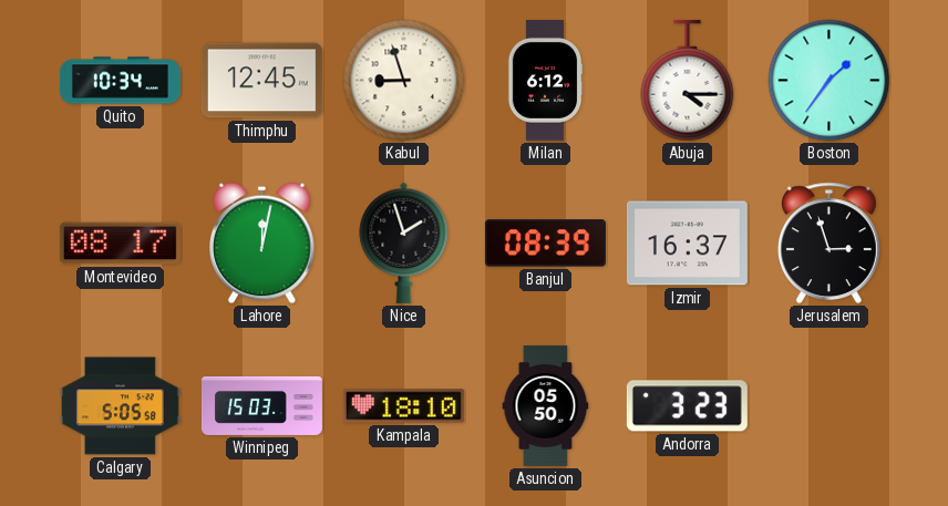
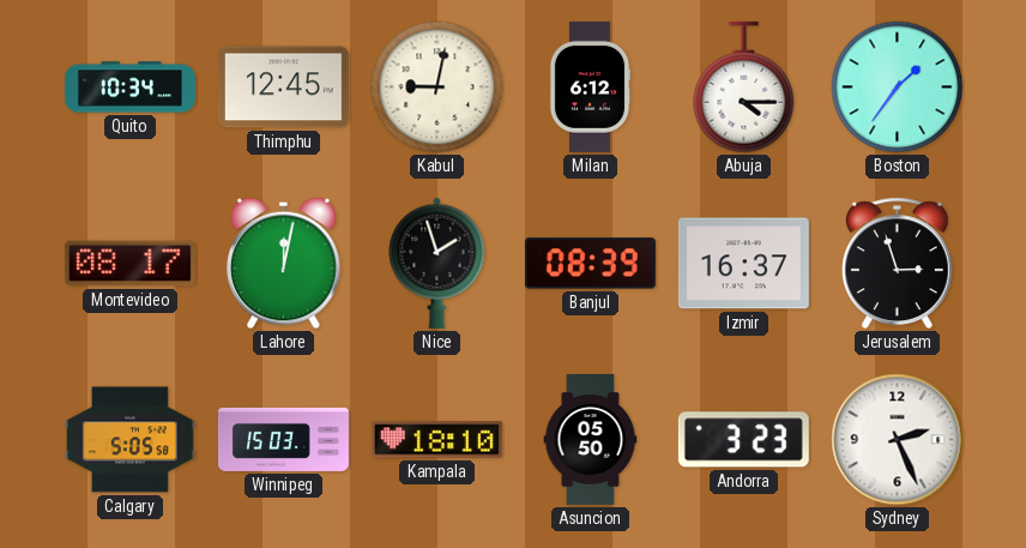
Kabul: 8:57 -> 9:02 (437, 88)
Sydney: none -> 2:26 (898, 440)
